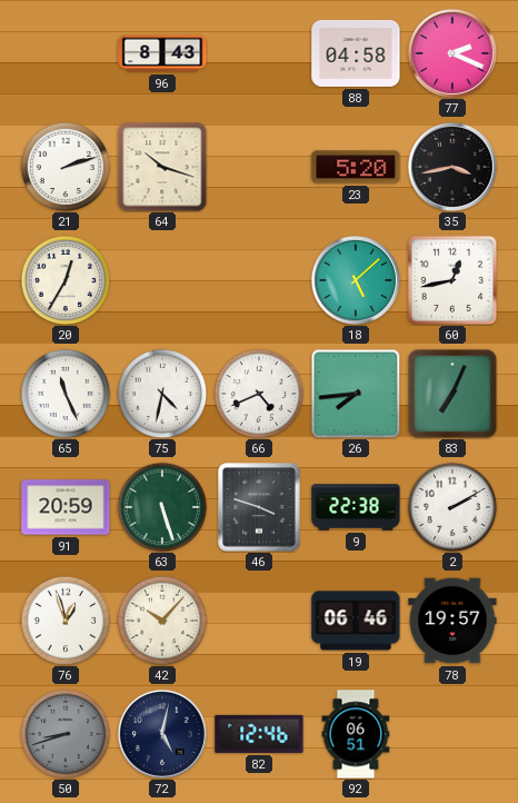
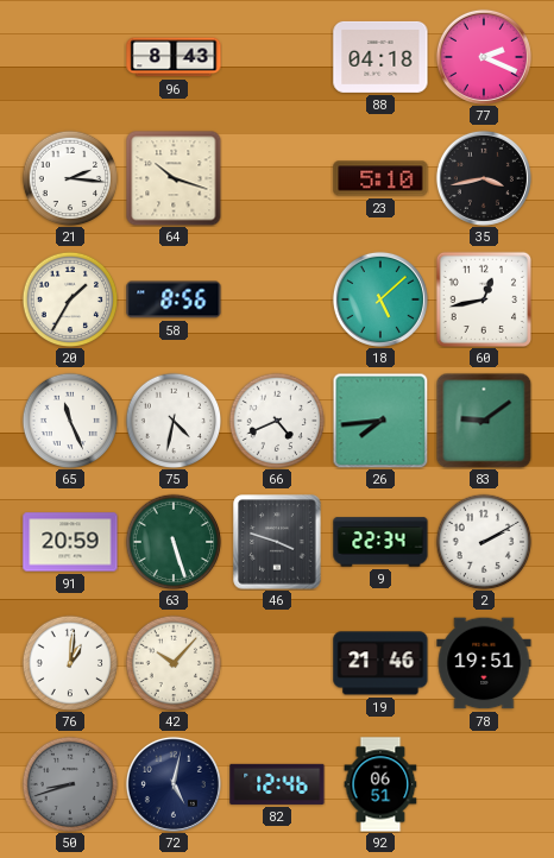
88: 04:58 -> 04:18 (380, 57)
21: 2:12 -> 2:16 (70, 178)
23: 5:20 -> 5:10 (380, 178)
20: 12:35 -> 1:35 (70, 299)
58: none -> 8:56 (174, 299)
83: 7:04 -> 9:09 (484, 421)
9: 22:38 -> 22:34 (380, 542)
76: 12:57 -> 1:01 (70, 663)
19: 06:46 -> 21:46 (380, 663)
78: 19:57 -> 19:51 (484, 663)
